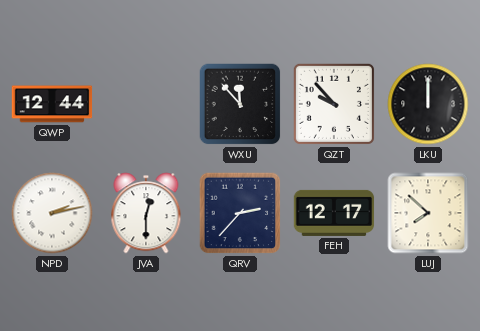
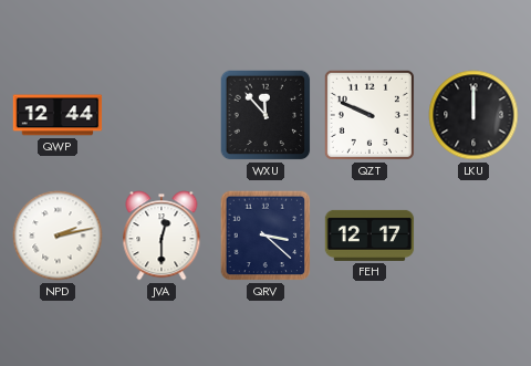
QZT: 9:53 -> 9:49 (369, 115)
QRV: 2:37 -> 3:22 (265, 236)
LUJ: 7:52 -> none (428, 213)
